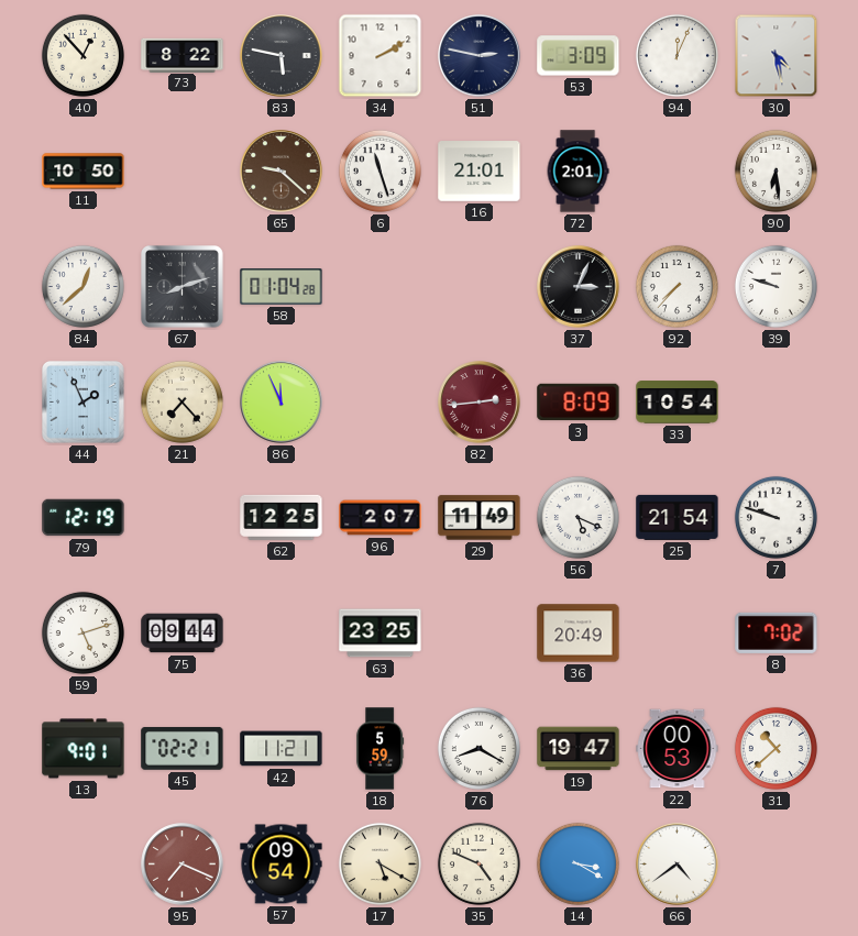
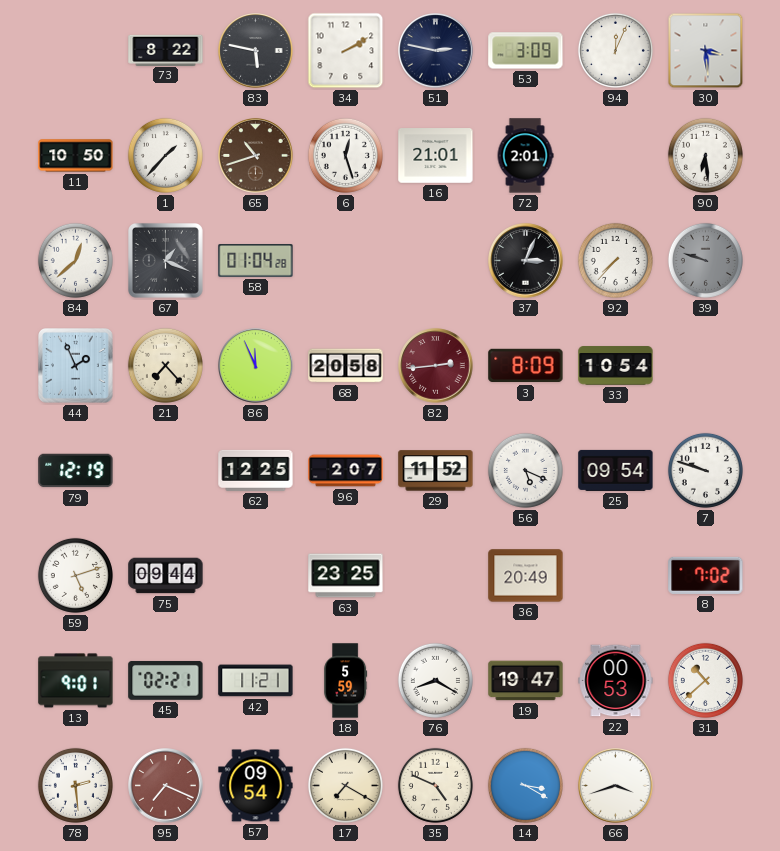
40: 12:53 -> none (82, 55)
30: 4:28 -> 3:29 (706, 51)
1: none -> 1:37 (165, 155)
65: 9:22 -> 10:42 (256, 156)
6: 11:27 -> 12:27 (345, 155)
67: 8:12 -> 1:19 (166, 261)
39 dial: white -> grey (705, 260)
68: none -> 20:58 (346, 366)
29: 11:49 -> 11:52 (436, 471)
25: 21:54 -> 09:54 (616, 470)
78: none -> 2:29 (75, 785)
17: 5:20 -> 7:20 (345, 785)
66: 4:39 -> 3:42 (616, 786)
